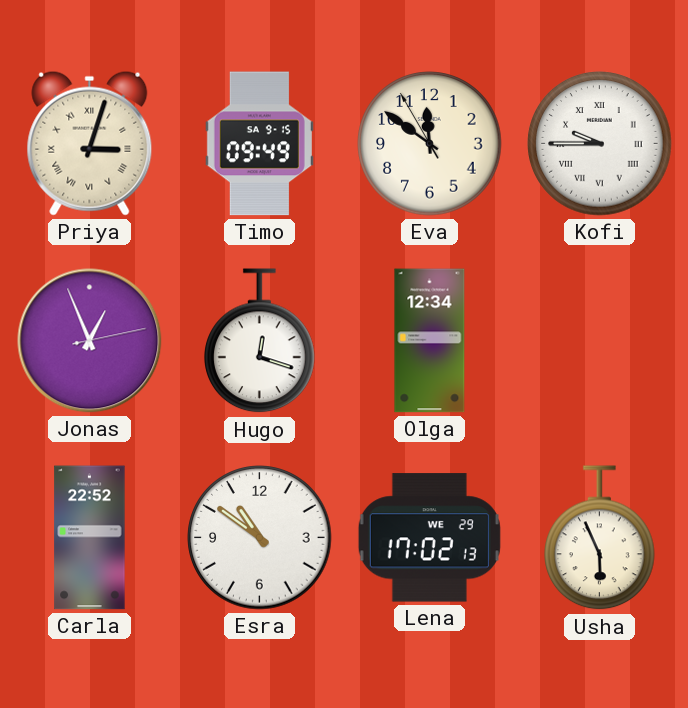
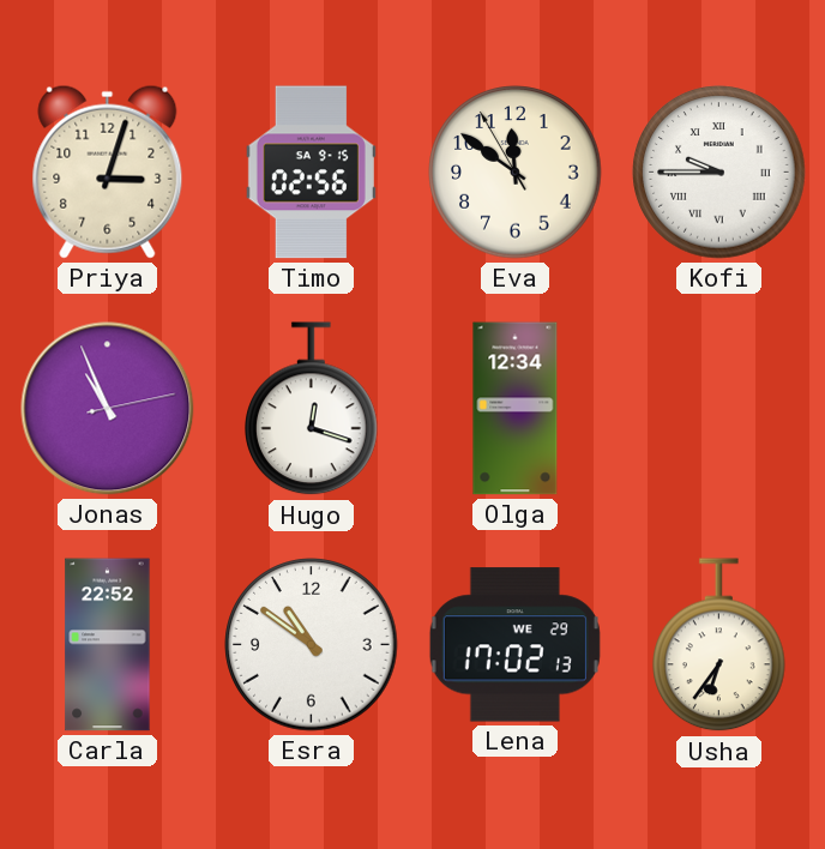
Priya numerals: Roman -> Arabic (108, 171)
Timo: 09:49 -> 02:56 (311, 173)
Jonas: 12:56 -> 10:56 (108, 409)
Usha: 5:56 -> 6:36 (719, 645)
